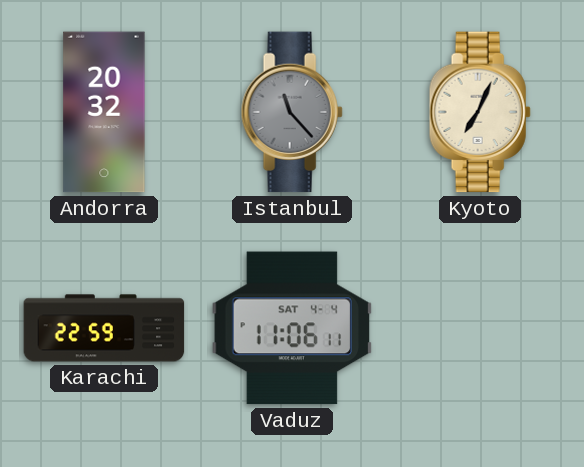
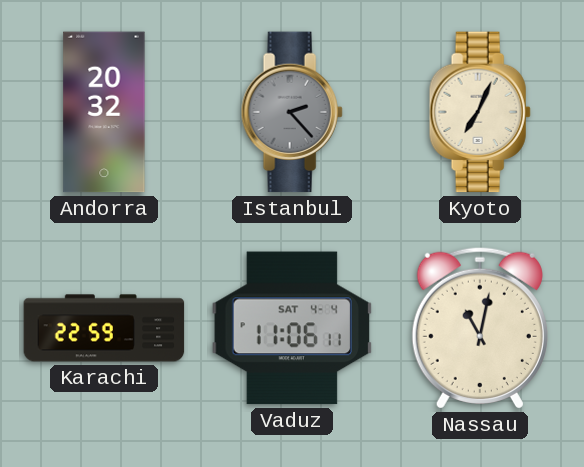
Istanbul: 11:23 -> 2:23 (292, 112)
Nassau: none -> 11:02 (480, 328)
